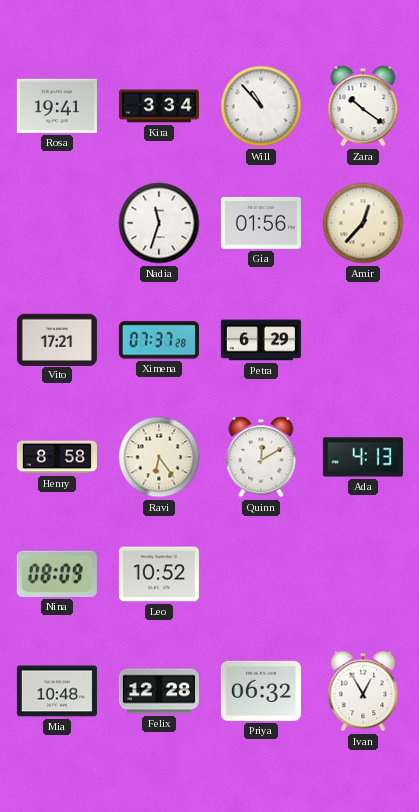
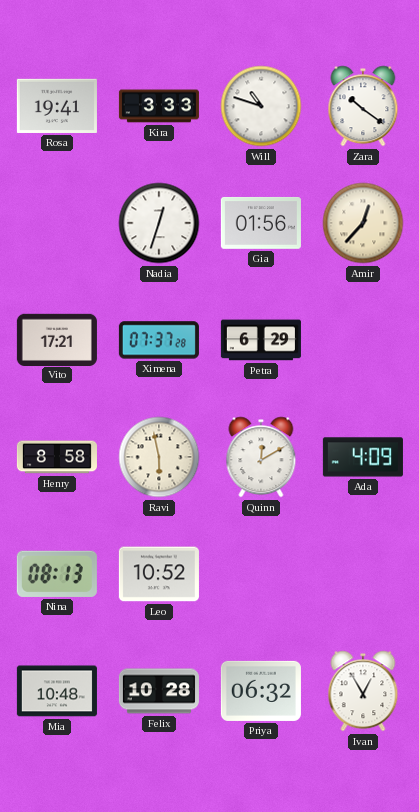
Kira: 3:34 -> 3:33 (159, 106)
Will: 10:53 -> 10:48 (261, 106)
Nadia: 11:33 -> 12:33 (159, 223)
Ravi: 6:24 -> 5:58 (159, 457)
Ada: 4:13 -> 4:09 (363, 457)
Nina: 08:09 -> 08:13 (57, 574)
Felix: 12:28 -> 10:28 (159, 691)
